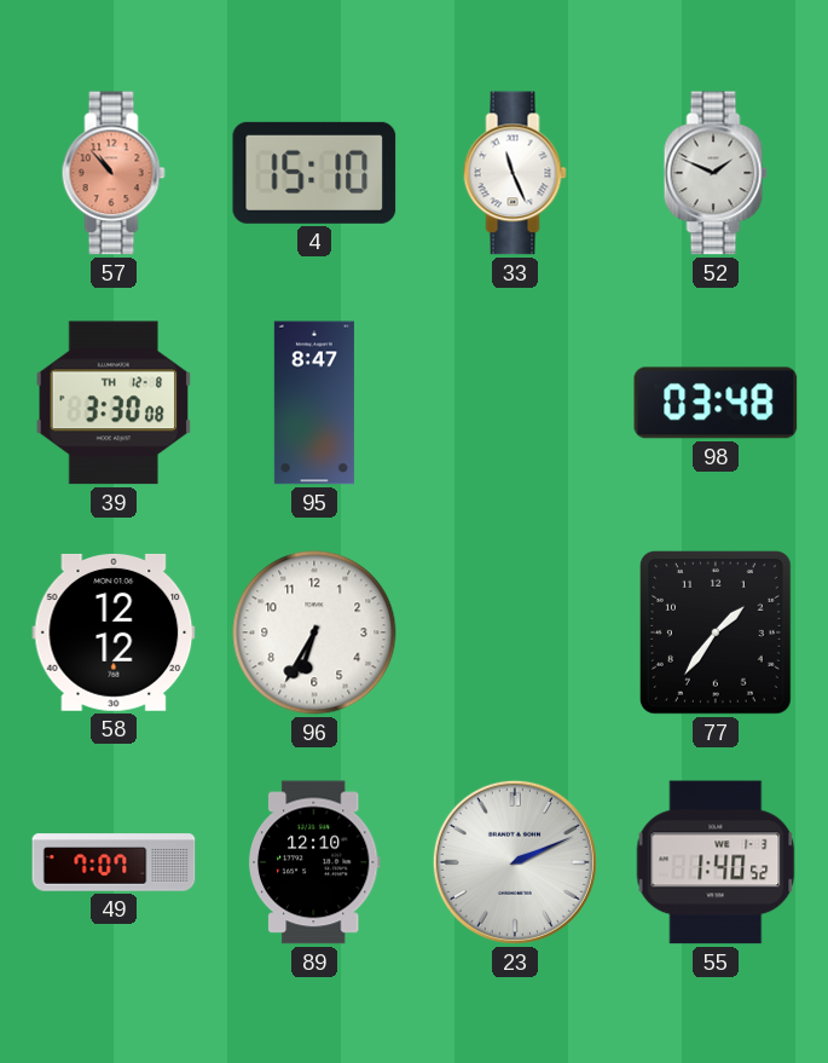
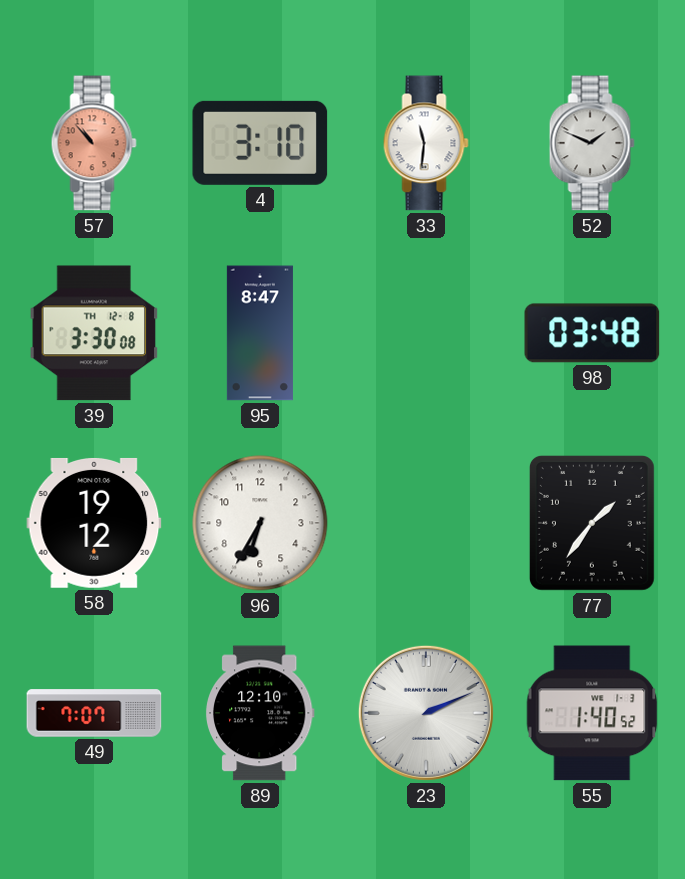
4: 15:10 -> 3:10 (260, 143)
33: 11:26 -> 11:31 (426, 143)
58: 12:12 -> 19:12 (94, 523)
